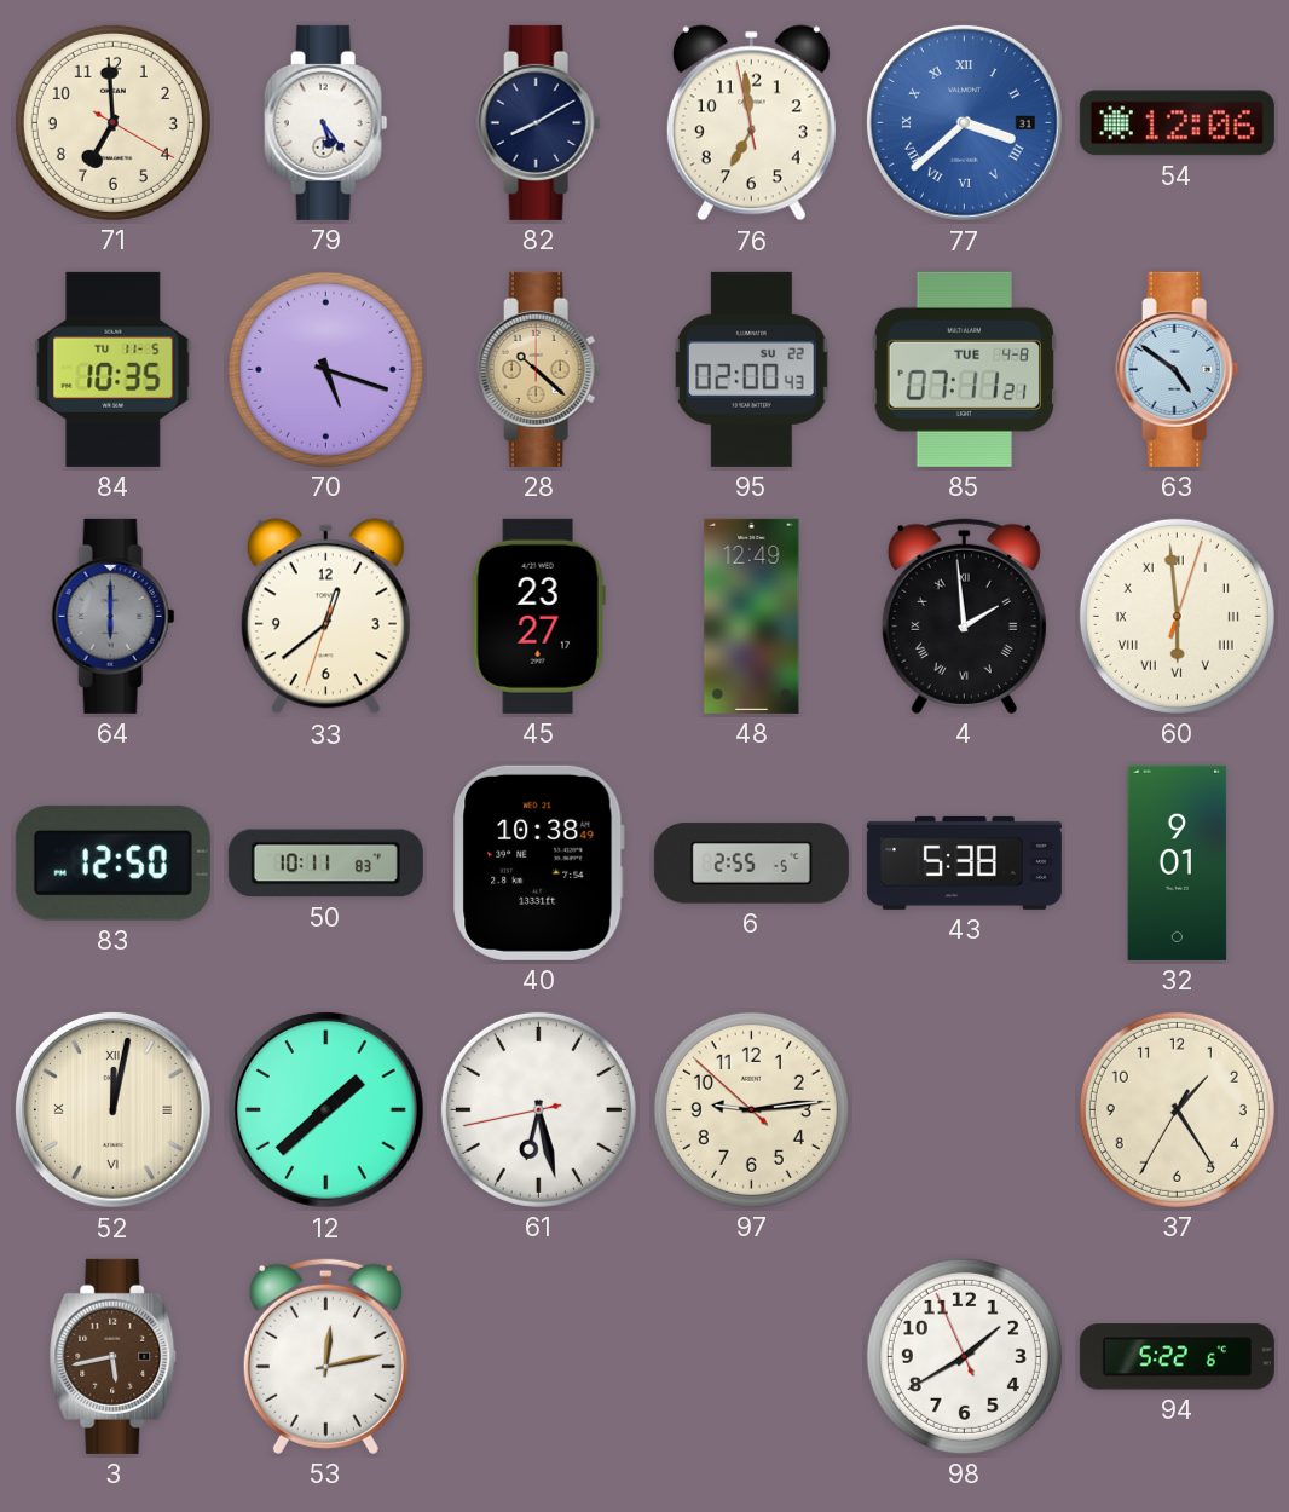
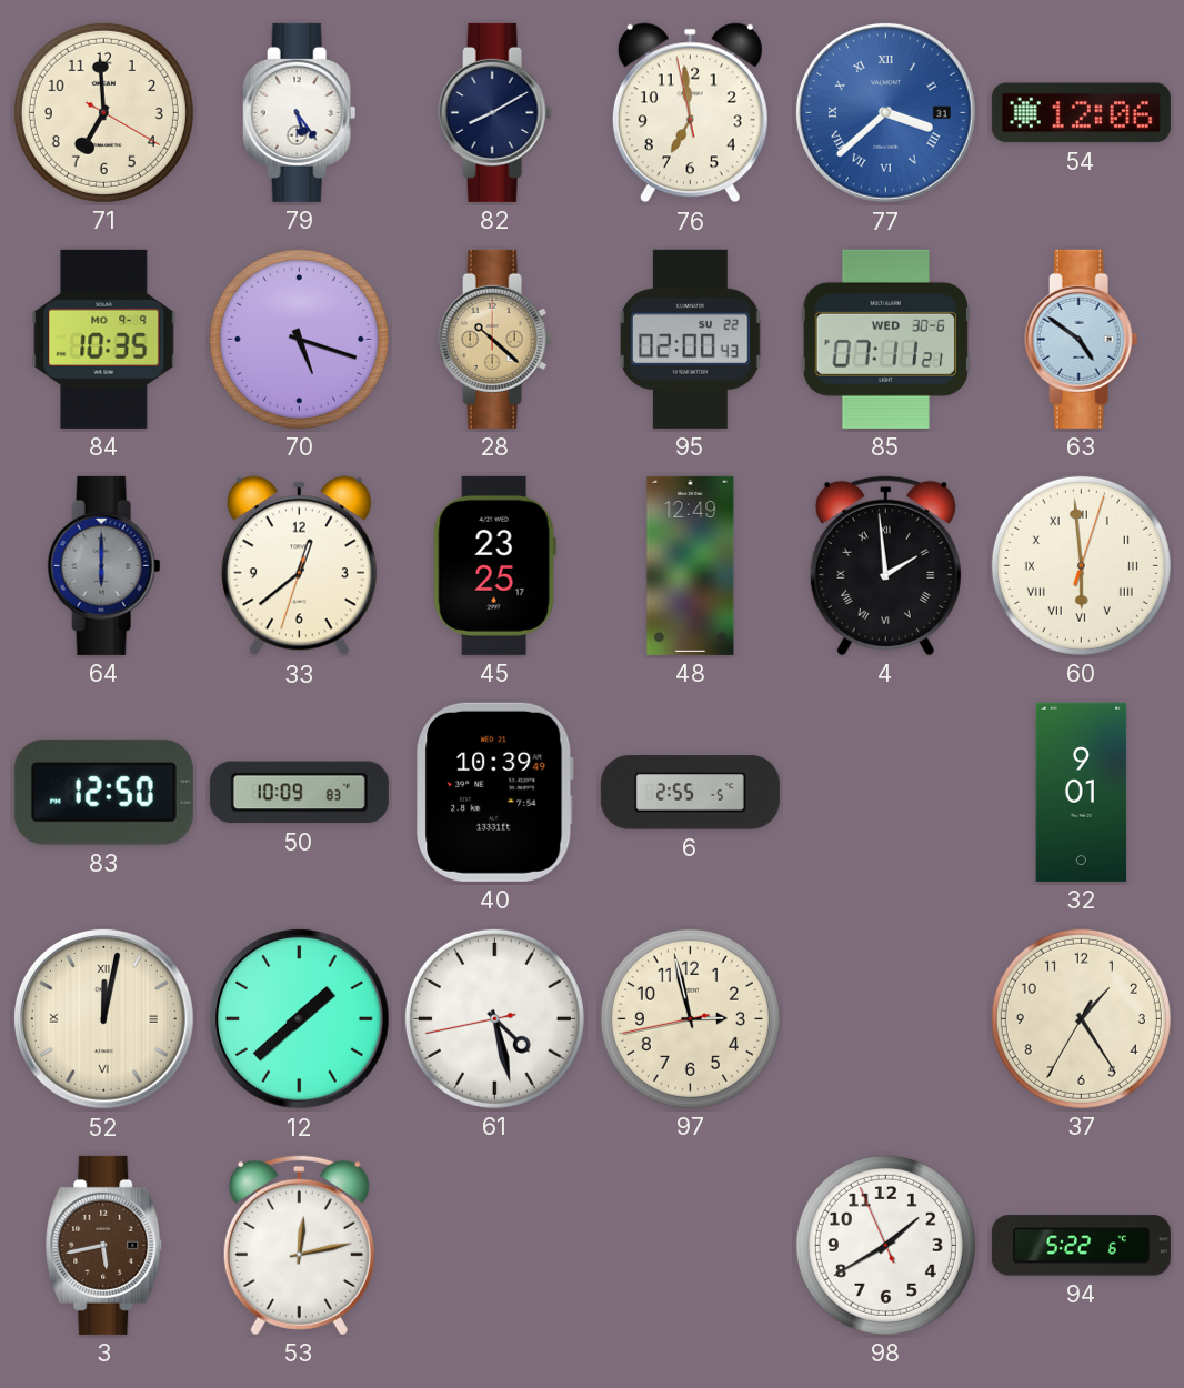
84 date: TU 11-5 -> MO 9-9 (104, 339)
85 date: TUE 4-8 -> WED 30-6 (885, 339)
45: 23:27 -> 23:25 (494, 565)
50: 10:11 -> 10:09 (299, 793)
40: 10:38 -> 10:39 (495, 792)
43: 5:38 -> none (964, 862)
61: 6:27 -> 4:27 (494, 1018)
97: 9:13 -> 2:57 (690, 1018)
